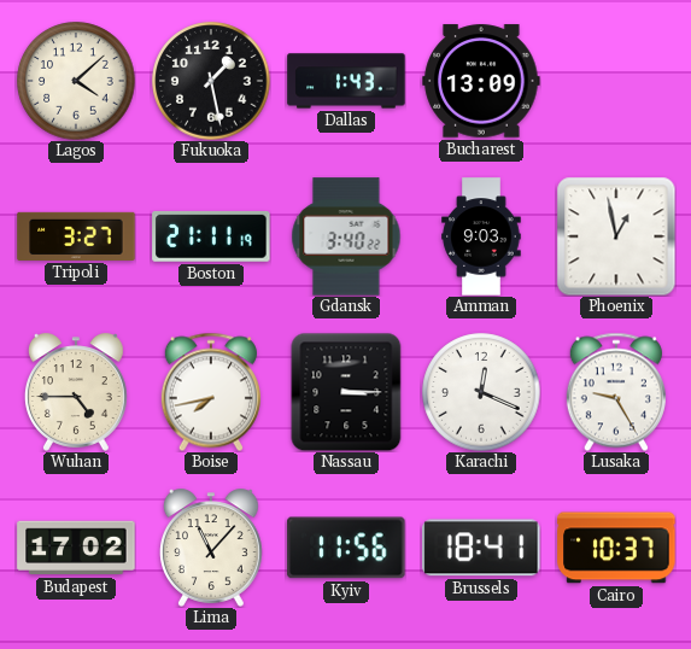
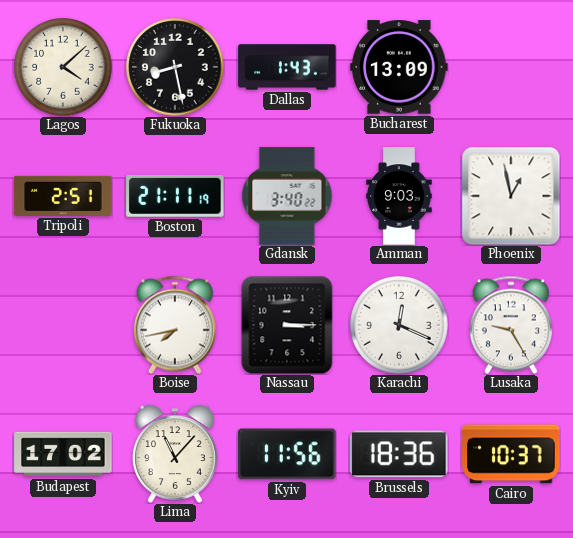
Fukuoka: 1:28 -> 8:28 (175, 67)
Tripoli: 3:27 -> 2:51 (63, 196)
Wuhan: 4:45 -> none (76, 392)
Brussels: 18:41 -> 18:36 (399, 454)
